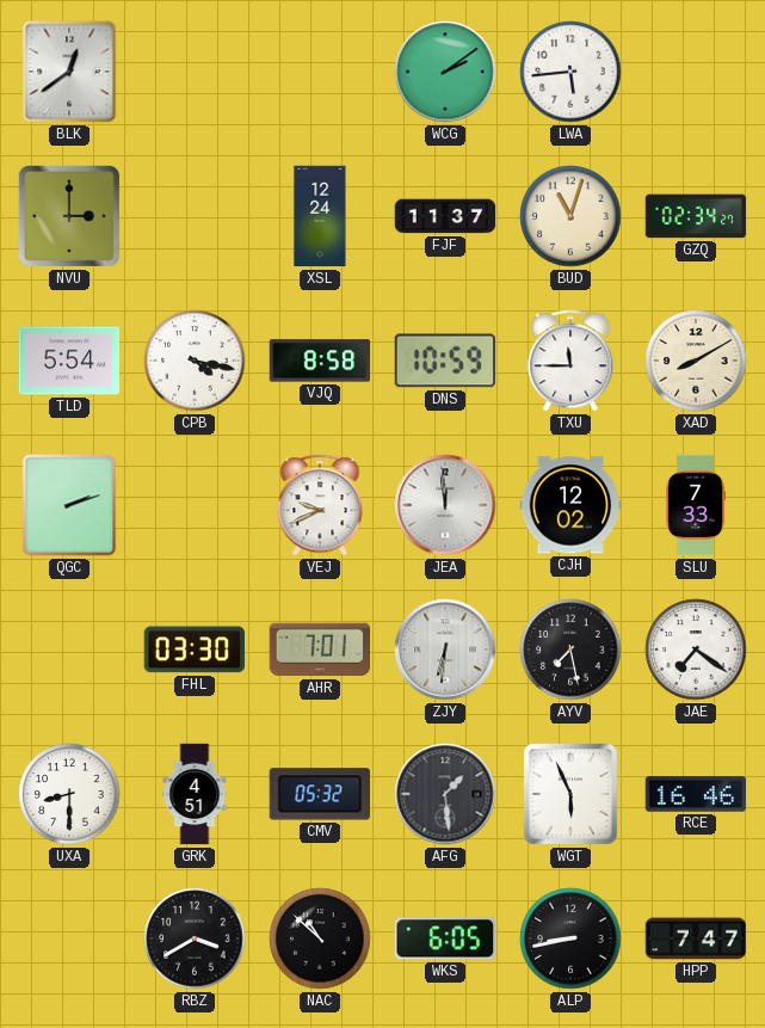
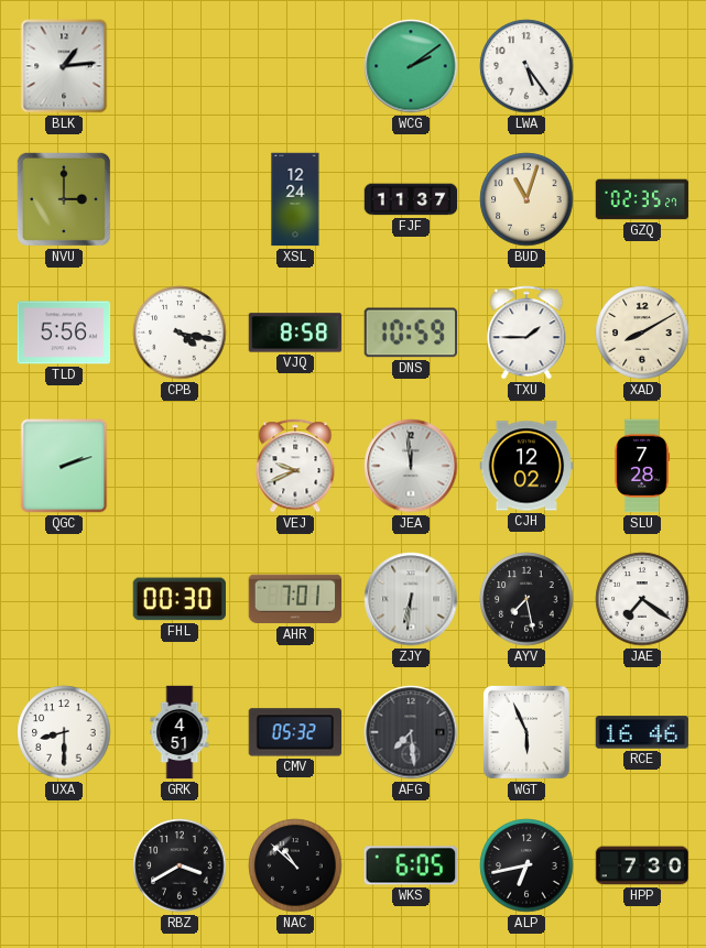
BLK: 12:39 -> 1:14 (64, 66)
LWA: 5:44 -> 5:24 (526, 66)
GZQ: 02:34 -> 02:35 (642, 199)
TLD: 5:54 -> 5:56 (64, 333)
TXU: 11:45 -> 1:45 (526, 333)
SLU: 7:33 -> 7:28 (642, 466)
FHL: 03:30 -> 00:30 (178, 599)
AFG: 1:29 -> 7:29 (411, 732)
ALP: 8:43 -> 6:43 (526, 865)
HPP: 7:47 -> 7:30 (642, 865)
